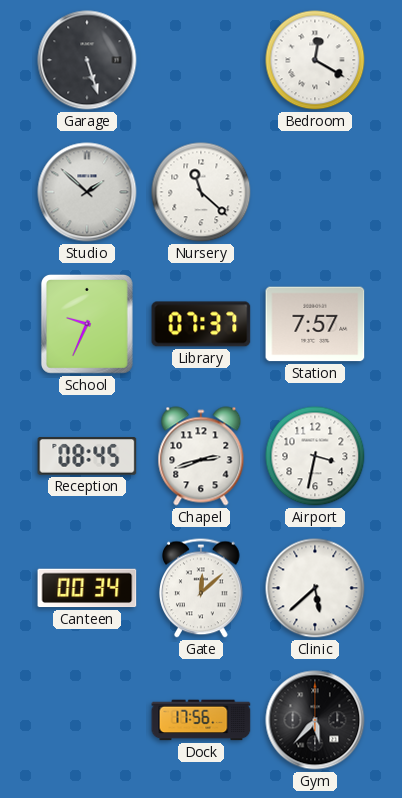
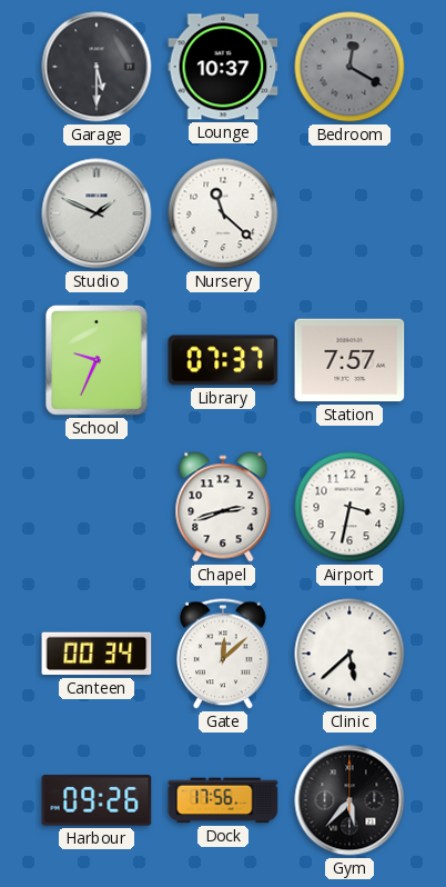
Garage: 5:27 -> 5:30 (97, 67)
Lounge: none -> 10:37 (223, 67)
Bedroom dial: white -> grey (349, 67)
Studio: 1:52 -> 1:49 (97, 213)
Reception: 08:45 -> none (87, 456)
Harbour: none -> 09:26 (97, 800)
